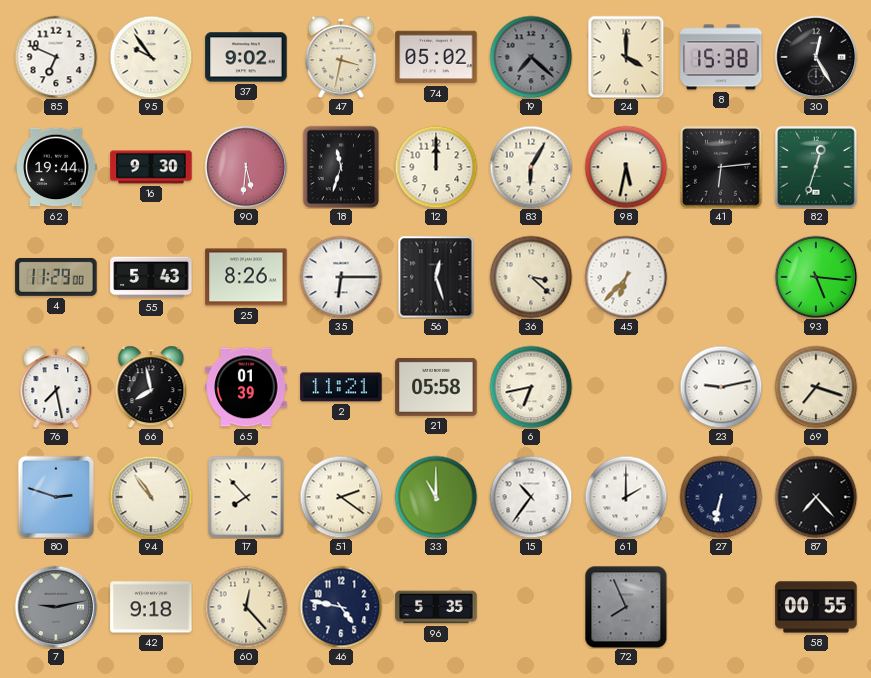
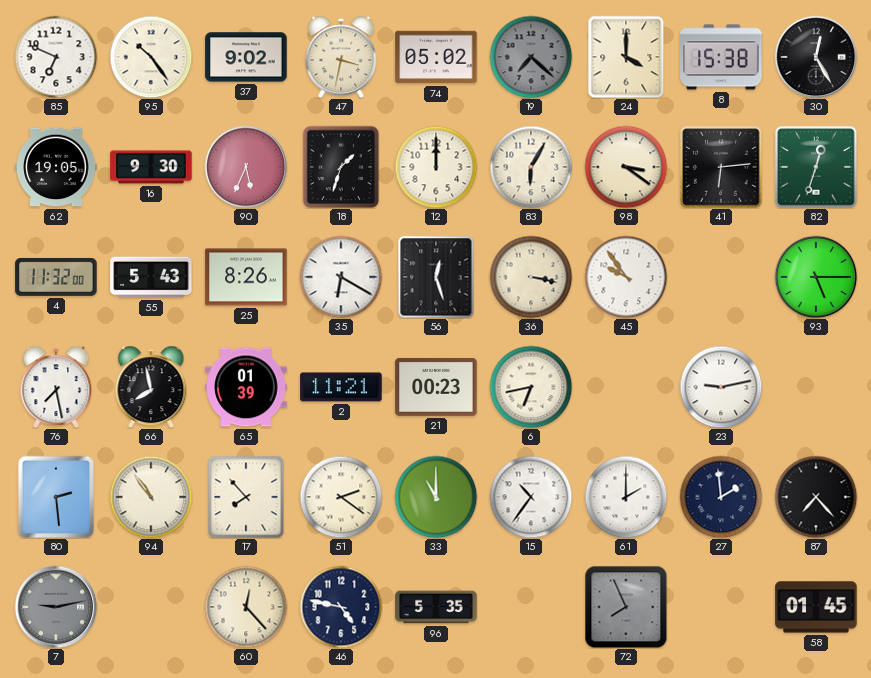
95: 9:54 -> 10:24 (151, 57)
62: 19:44 -> 19:05 (56, 167)
90: 5:31 -> 5:34 (246, 167)
18: 11:33 -> 1:33 (341, 167)
98: 5:32 -> 3:21 (626, 167)
4: 11:29 -> 11:32 (56, 277)
35: 6:15 -> 6:20 (341, 277)
36: 3:22 -> 3:17 (531, 277)
45: 6:37 -> 9:54 (626, 277)
93: 5:16 -> 5:15 (816, 277)
21: 05:58 -> 00:23 (436, 387)
69: 7:18 -> none (816, 387)
80: 2:48 -> 2:29 (56, 497)
27: 6:32 -> 1:59 (721, 497)
42: 9:18 -> none (151, 607)
58: 00:55 -> 01:45 (816, 607)
